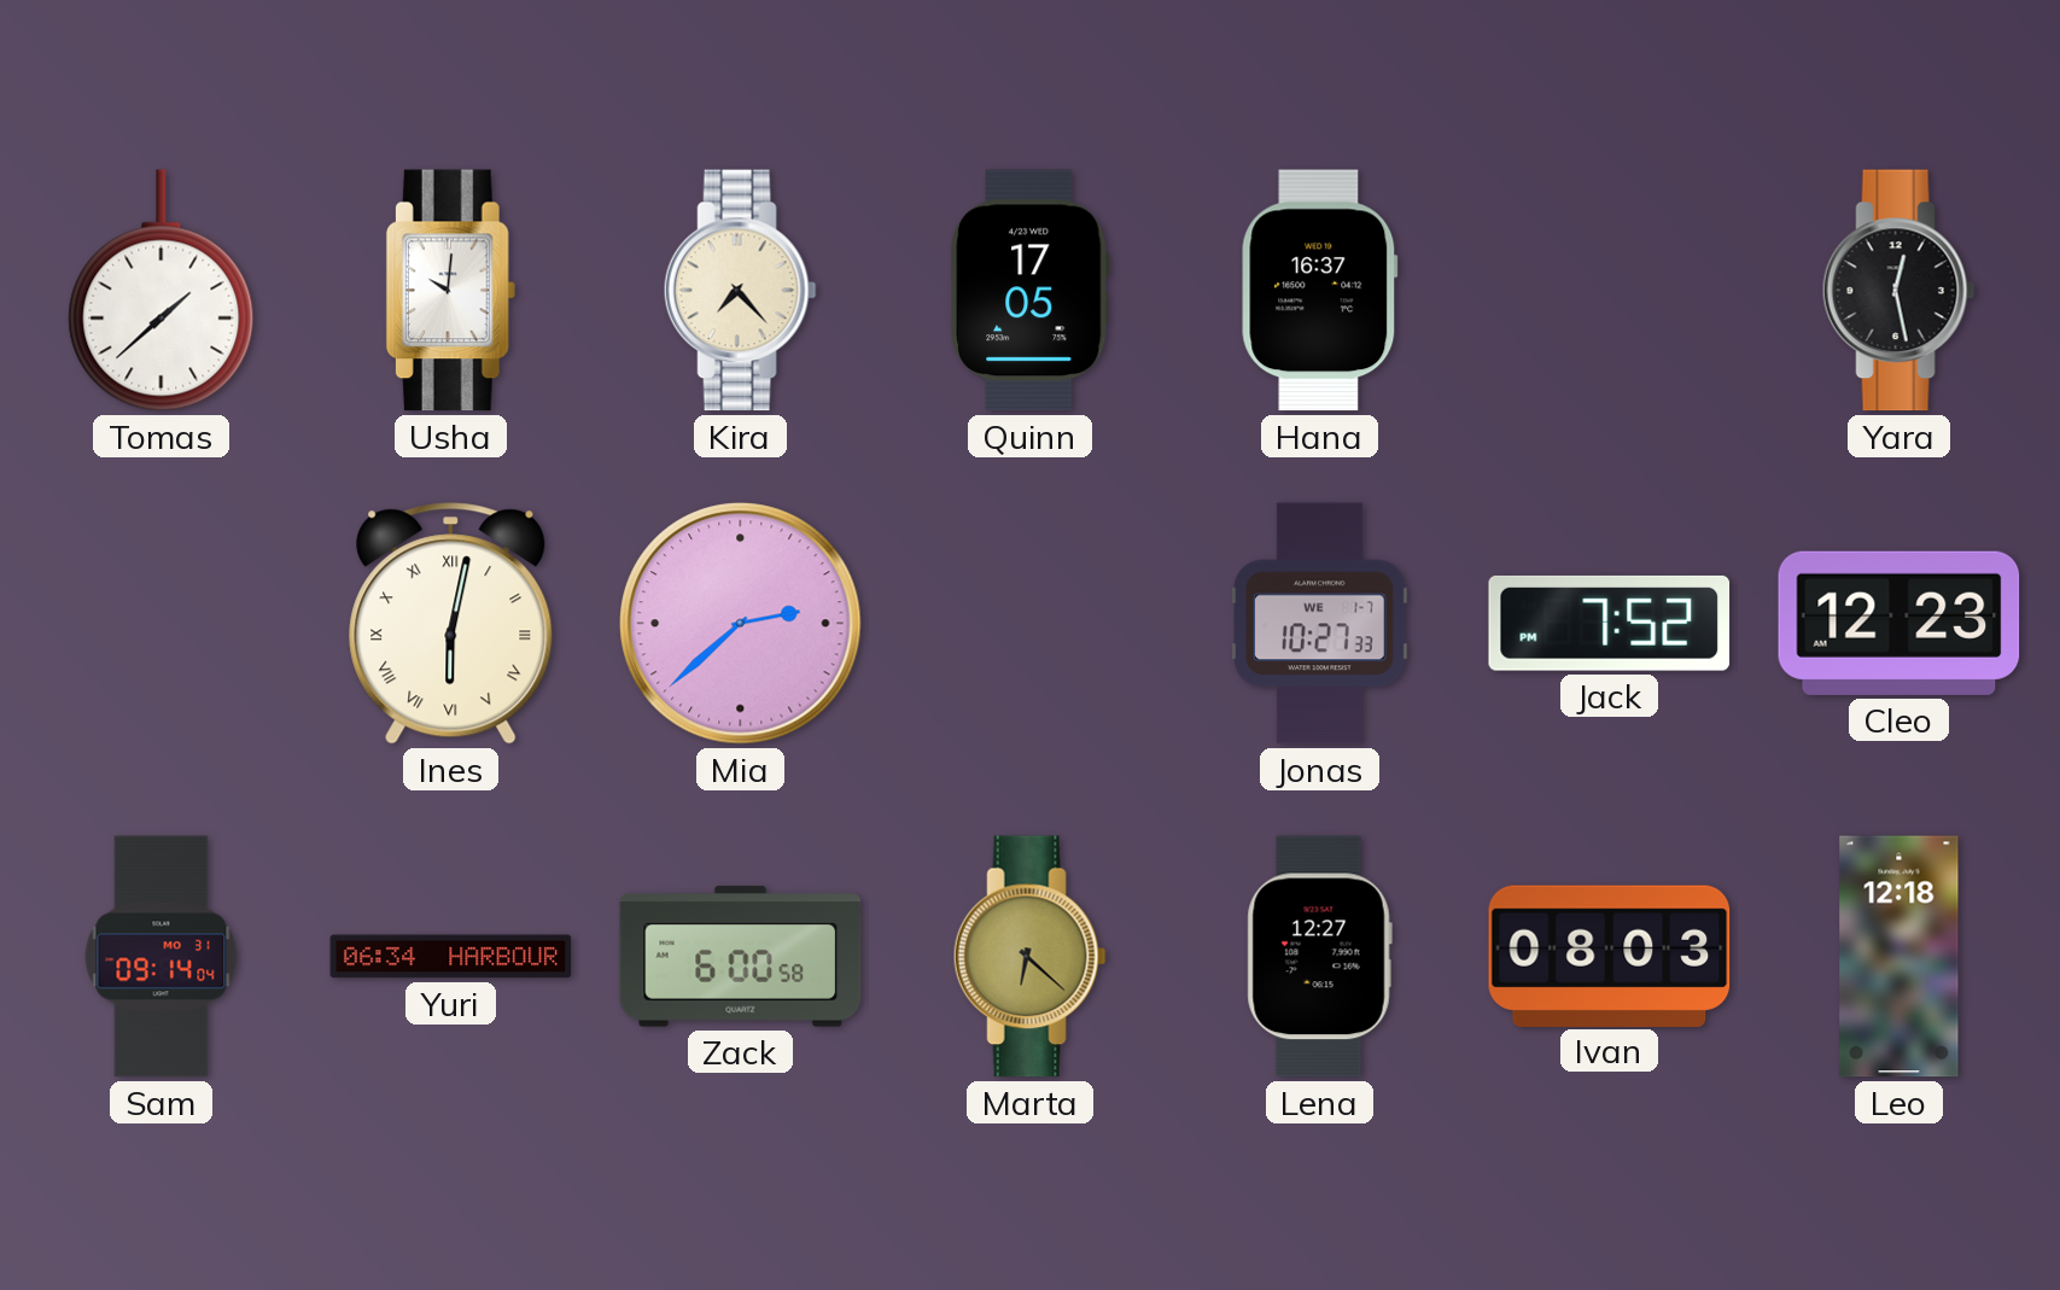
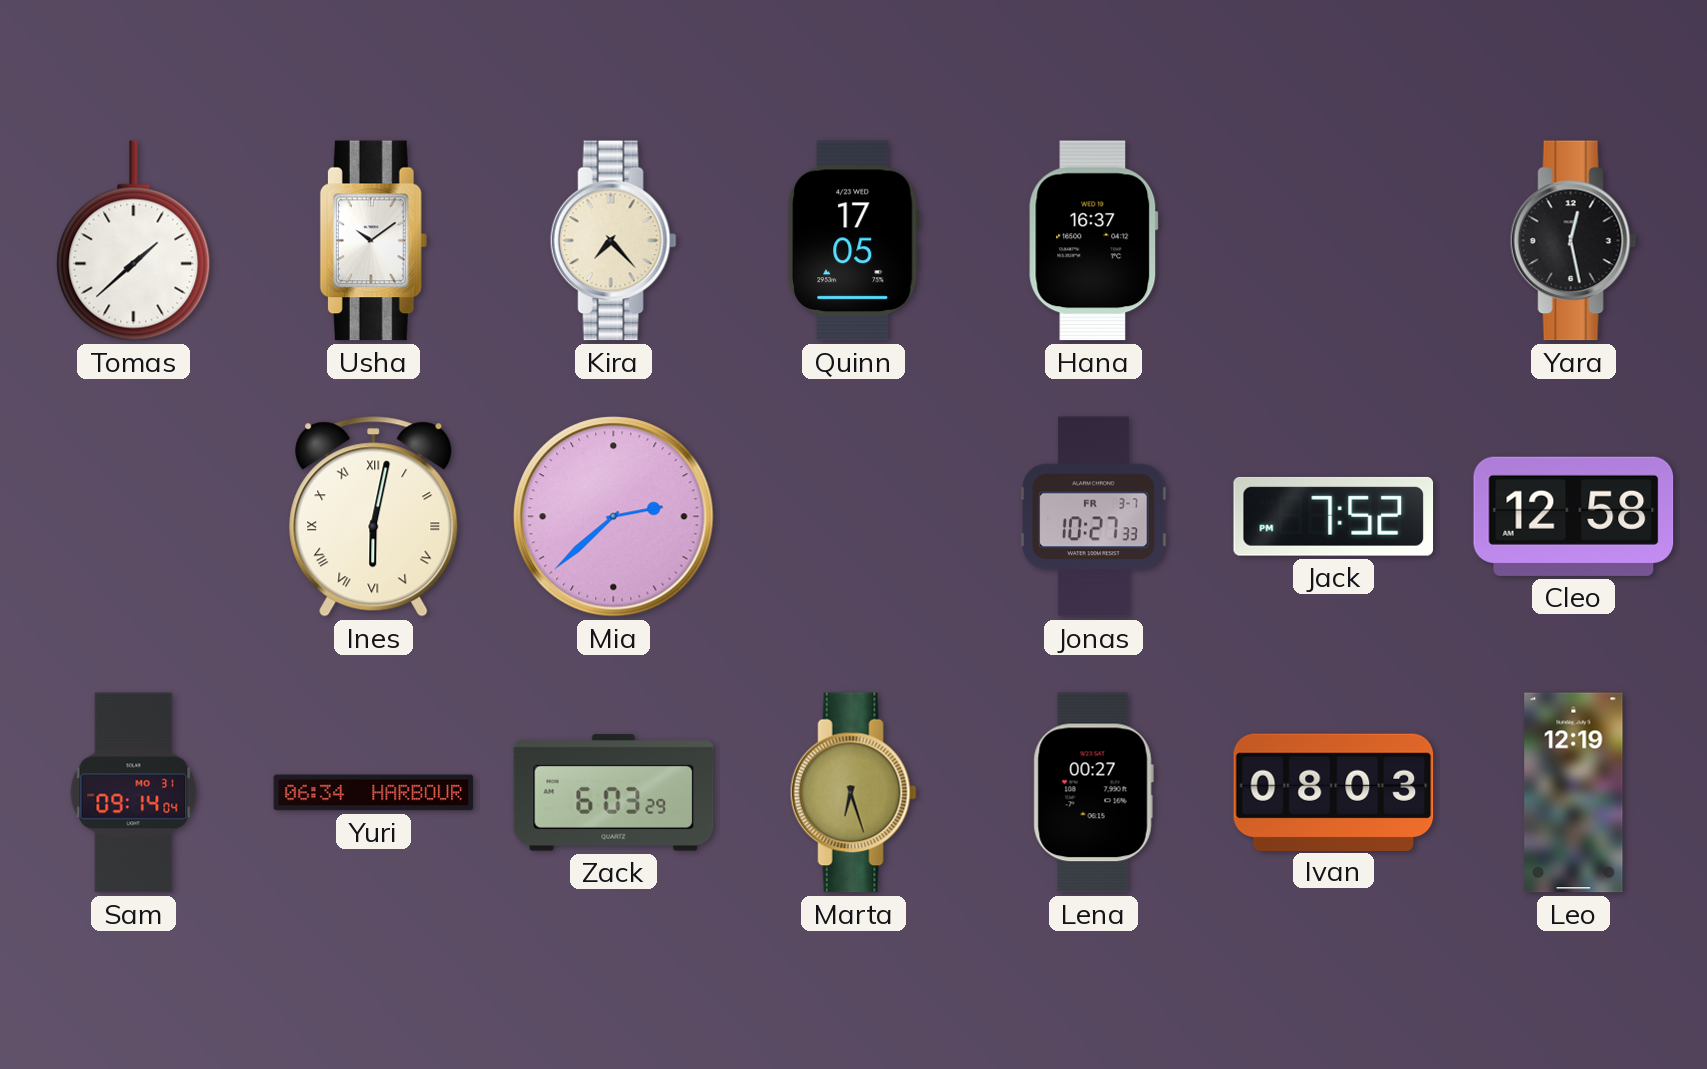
Usha: 10:01 -> 10:09 (373, 241)
Jonas date: WE 1-7 -> FR 3-7 (1094, 517)
Cleo: 12:23 -> 12:58 (1574, 516)
Zack: 6:00 -> 6:03 (614, 793)
Marta: 6:22 -> 6:27 (853, 793)
Lena: 12:27 -> 00:27 (1093, 793)
Leo: 12:18 -> 12:19 (1574, 793)
